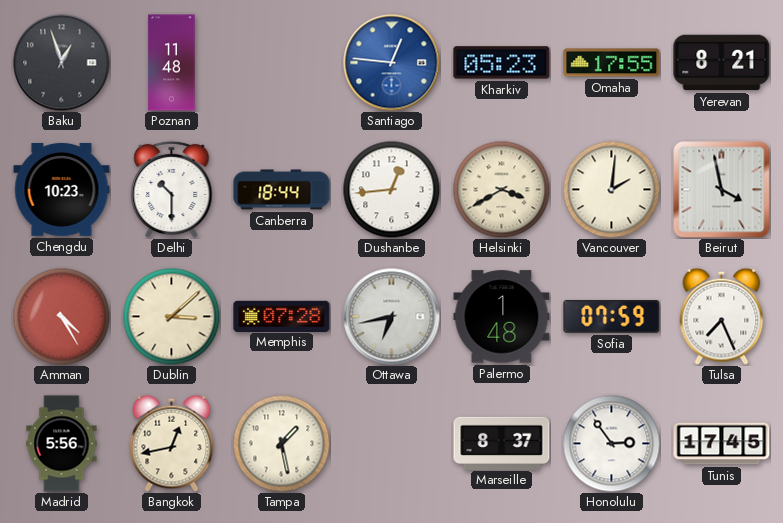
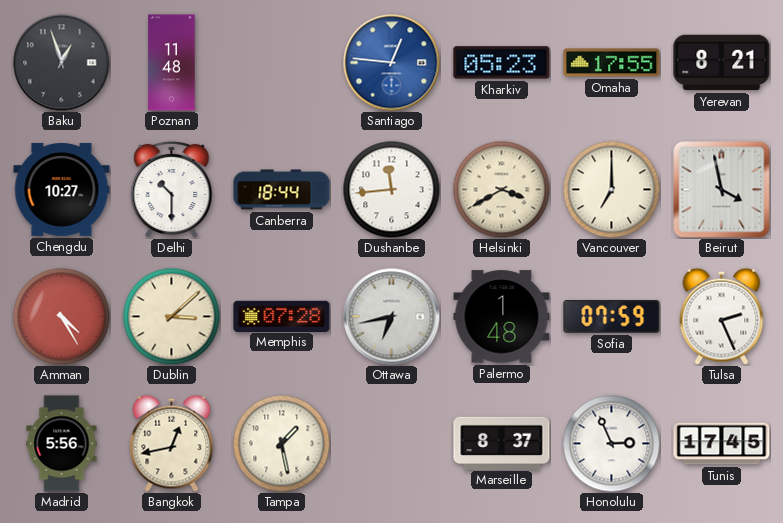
Chengdu: 10:23 -> 10:27 (62, 189)
Dushanbe: 12:44 -> 11:44 (391, 189)
Vancouver: 2:01 -> 7:00 (611, 189)
Tulsa: 7:26 -> 2:26 (722, 316)
Honolulu: 2:54 -> 2:56 (611, 443)
